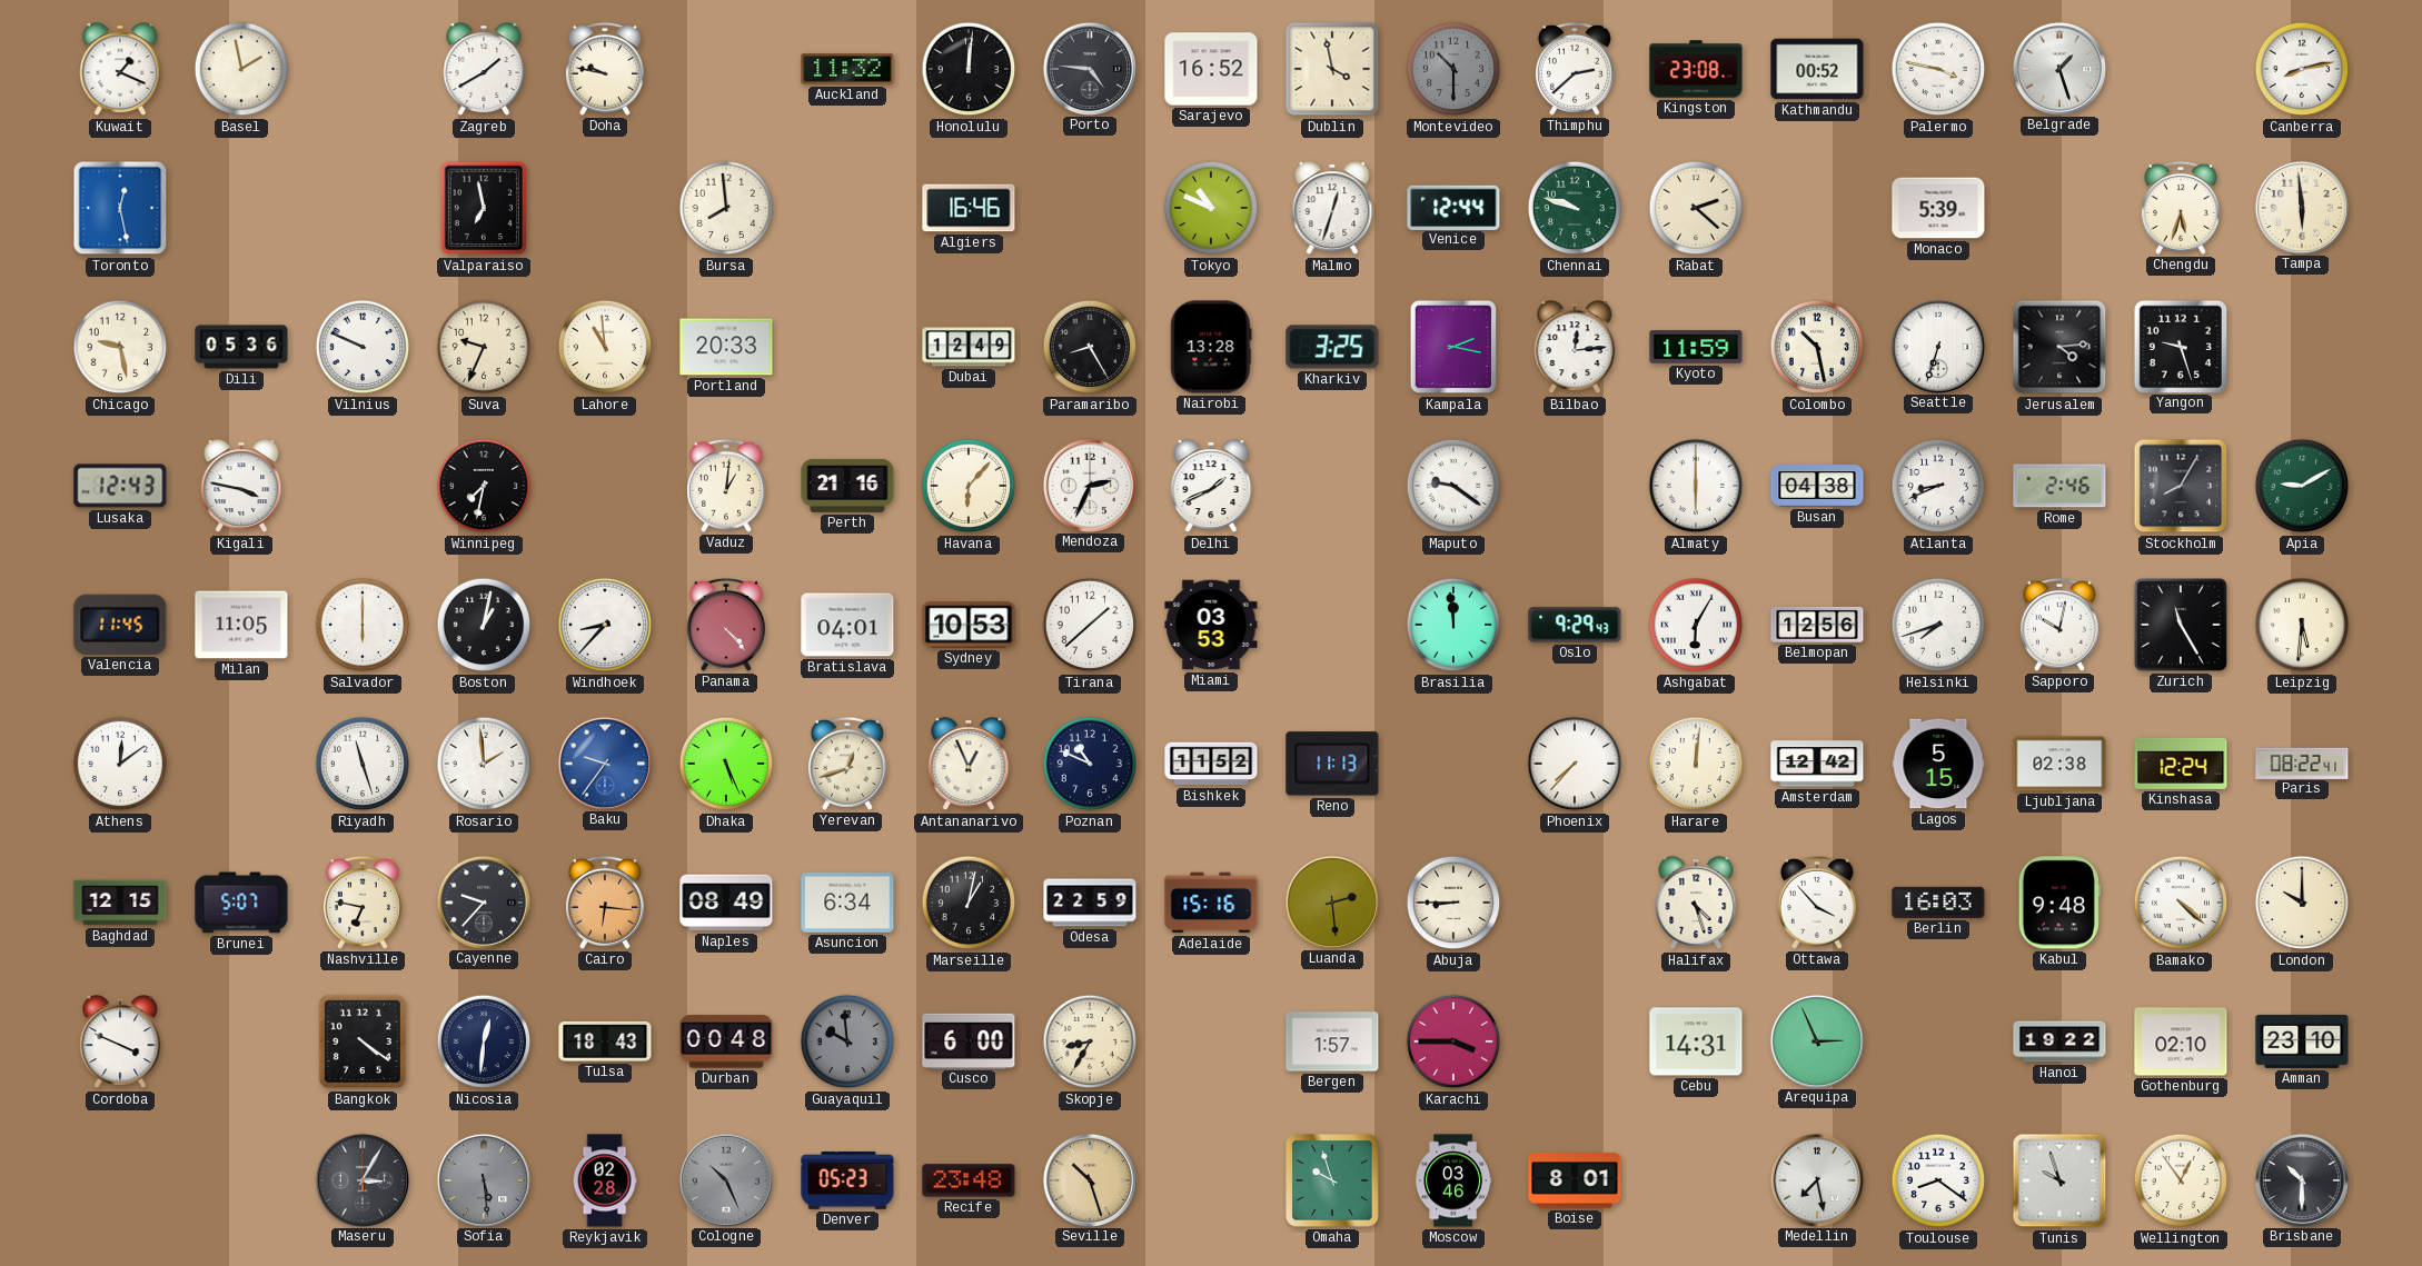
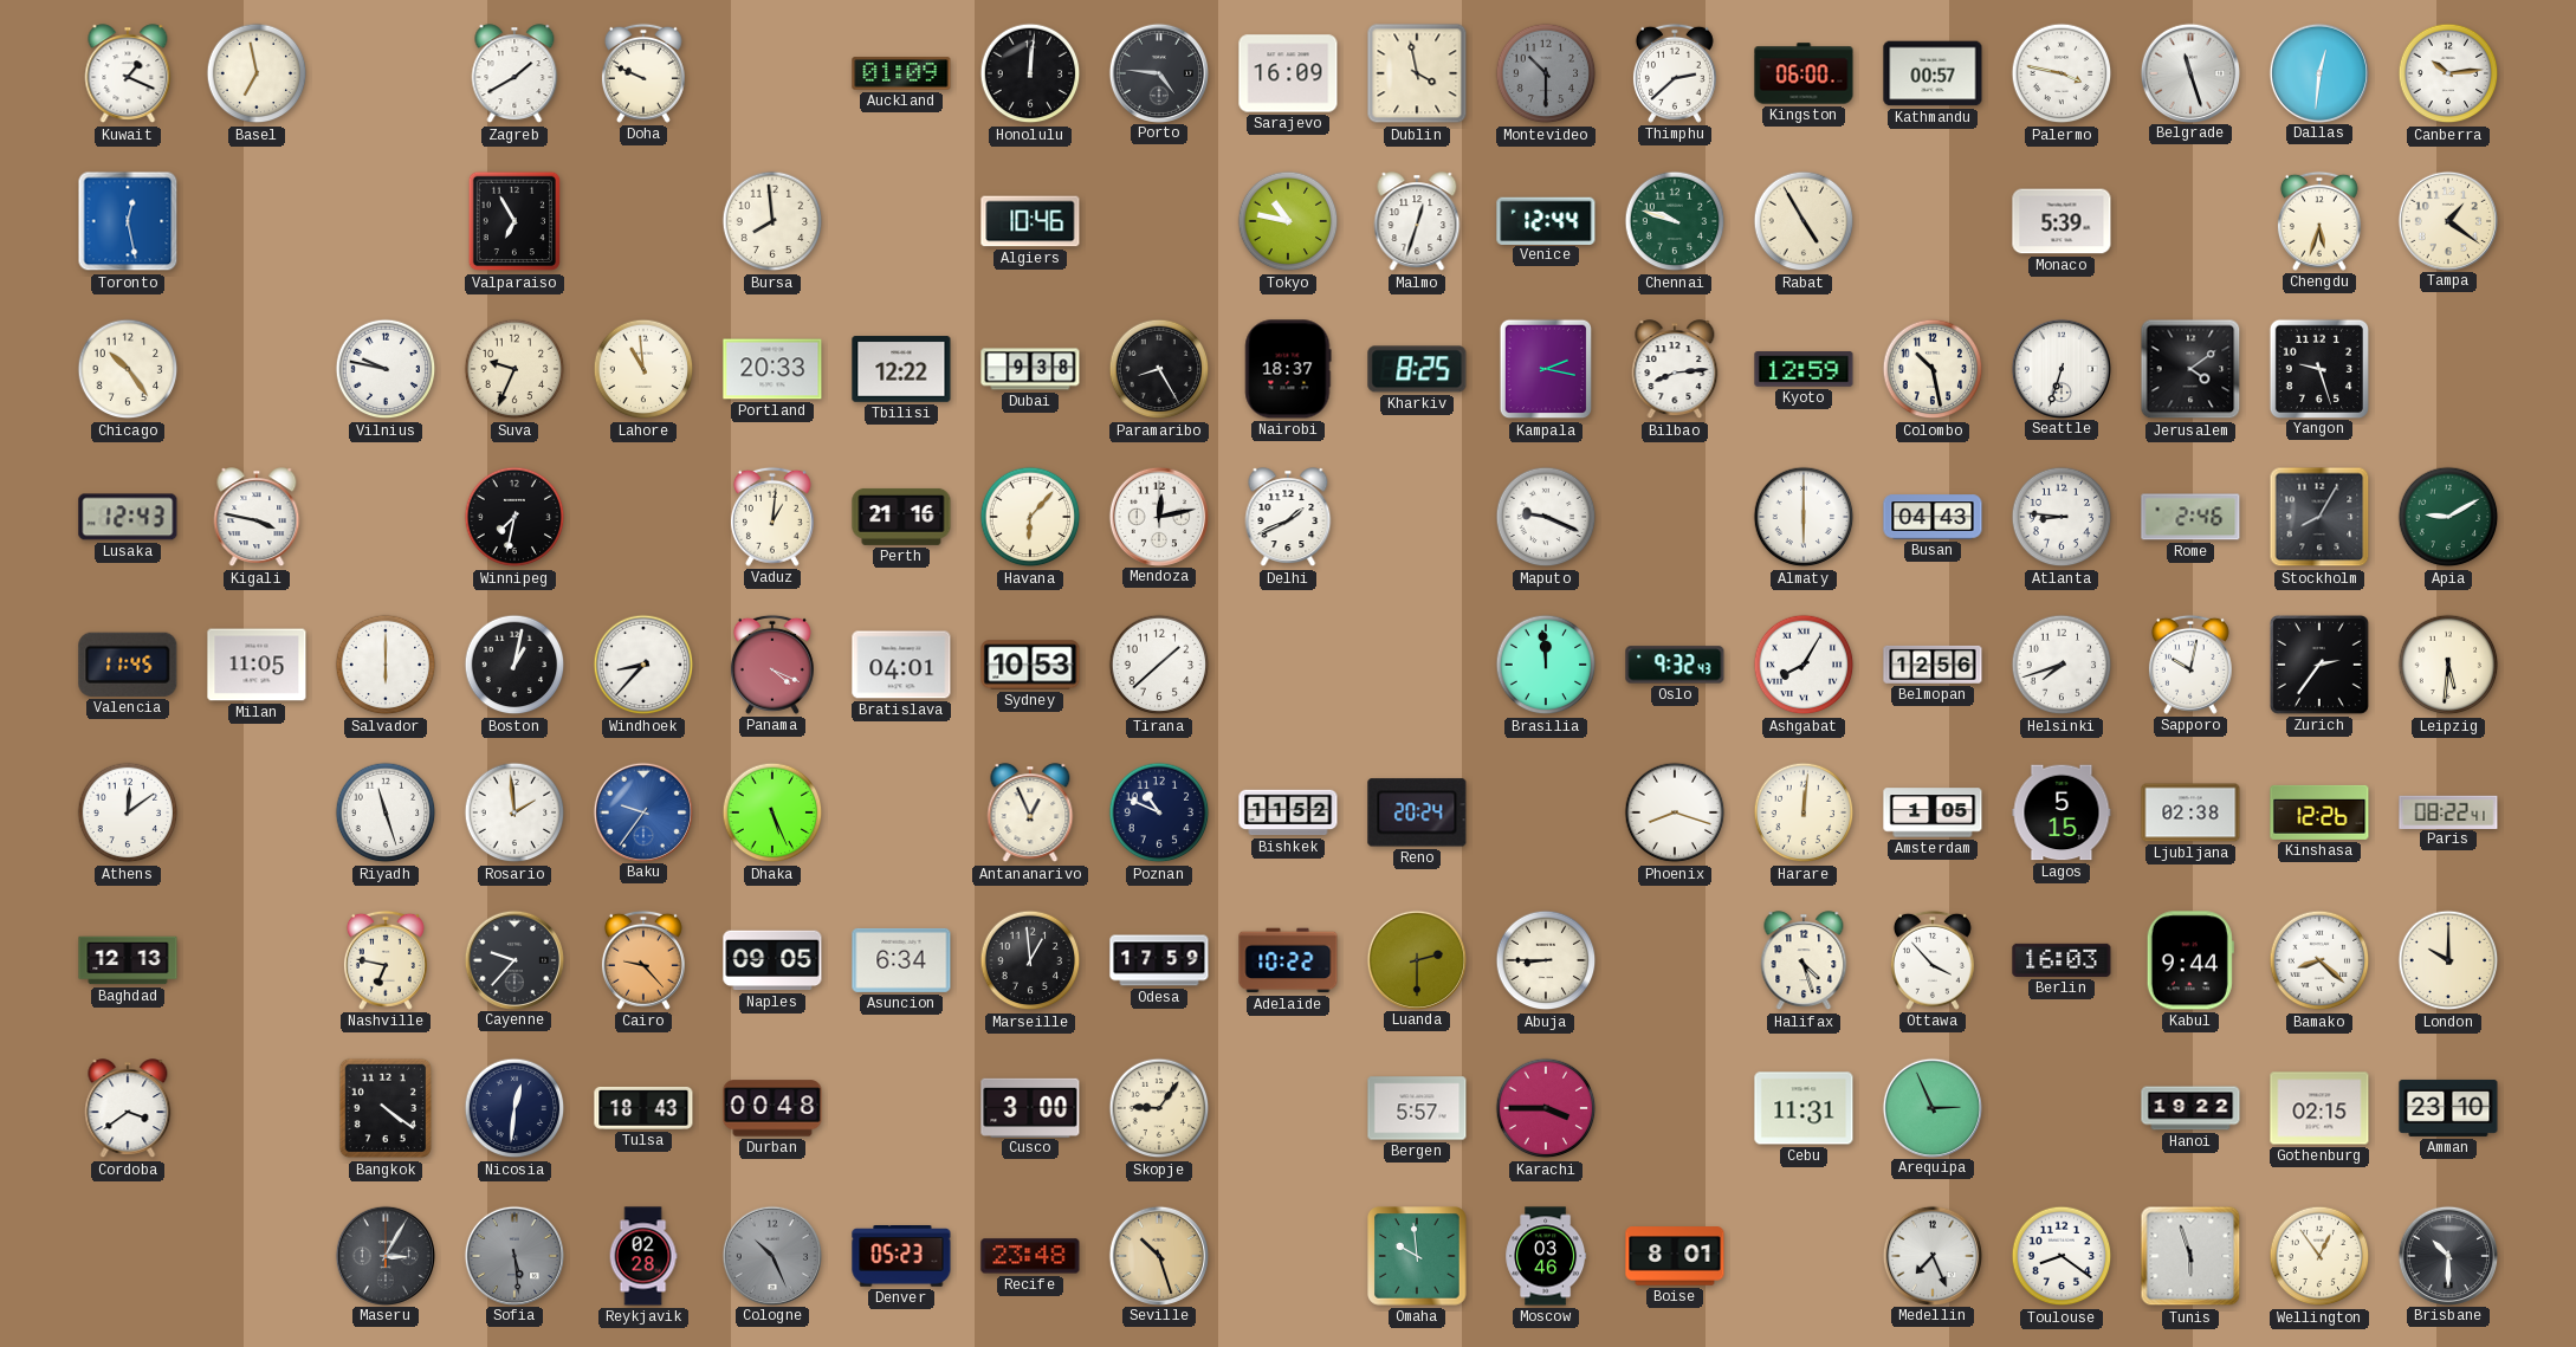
Basel: 1:58 -> 6:58 (257, 73)
Doha: 9:47 -> 9:49 (643, 73)
Auckland: 11:32 -> 01:09 (901, 73)
Sarajevo: 16:52 -> 16:09 (1288, 73)
Kingston: 23:08 -> 06:00 (1804, 73)
Kathmandu: 00:52 -> 00:57 (1933, 73)
Belgrade: 1:27 -> 11:27 (2189, 72)
Dallas: none -> 12:31 (2318, 72)
Canberra: 8:13 -> 10:14 (2448, 73)
Valparaiso: 6:58 -> 6:55 (514, 221)
Algiers: 16:46 -> 10:46 (1030, 221)
Tokyo: 10:49 -> 10:47 (1288, 221)
Rabat: 2:22 -> 4:55 (1804, 221)
Tampa: 5:59 -> 1:21 (2447, 220)
Chicago: 9:28 -> 10:24 (128, 369)
Dili: 05:36 -> none (241, 347)
Vilnius: 9:49 -> 9:47 (386, 369)
Tbilisi: none -> 12:22 (901, 369)
Dubai: 12:49 -> 9:38 (1030, 369)
Nairobi: 13:28 -> 18:37 (1288, 369)
Kharkiv: 3:25 -> 8:25 (1417, 369)
Bilbao: 12:14 -> 8:14 (1675, 370)
Kyoto: 11:59 -> 12:59 (1804, 369)
Jerusalem: 4:14 -> 4:09 (2190, 369)
Mendoza: 2:34 -> 12:13 (1158, 516)
Maputo: 9:21 -> 9:19 (1546, 517)
Busan: 04:38 -> 04:43 (1933, 517)
Atlanta: 8:41 -> 8:46 (2062, 517)
Panama: 4:23 -> 4:19 (772, 665)
Miami: 03:53 -> none (1211, 625)
Oslo: 9:29 -> 9:32 (1675, 665)
Ashgabat: 6:05 -> 8:05 (1804, 665)
Zurich: 11:25 -> 2:36 (2319, 665)
Yerevan: 12:42 -> none (847, 764)
Reno: 11:13 -> 20:24 (1417, 812)
Phoenix: 7:37 -> 8:18 (1675, 812)
Amsterdam: 12:42 -> 1:05 (1933, 812)
Kinshasa: 12:24 -> 12:26 (2319, 812)
Baghdad: 12:15 -> 12:13 (128, 960)
Brunei: 5:07 -> none (241, 903)
Cairo: 6:16 -> 9:23 (643, 960)
Naples: 08:49 -> 09:05 (772, 960)
Marseille: 1:02 -> 12:59 (1030, 960)
Odesa: 22:59 -> 17:59 (1159, 960)
Adelaide: 15:16 -> 10:22 (1288, 960)
Luanda: 2:29 -> 2:30 (1416, 959)
Kabul: 9:48 -> 9:44 (2190, 960)
Bamako: 4:22 -> 8:22 (2319, 960)
Cordoba: 3:49 -> 3:39 (128, 1109)
Guayaquil: 9:59 -> none (847, 1041)
Cusco: 6:00 -> 3:00 (1030, 1107)
Skopje: 8:35 -> 9:06 (1159, 1108)
Bergen: 1:57 -> 5:57 (1417, 1108)
Cebu: 14:31 -> 11:31 (1804, 1108)
Gothenburg: 02:10 -> 02:15 (2319, 1108)
Omaha: 9:57 -> 9:59 (1418, 1257)
Medellin: 7:28 -> 7:26 (1931, 1255)
Tunis: 9:57 -> 5:57 (2190, 1256)
